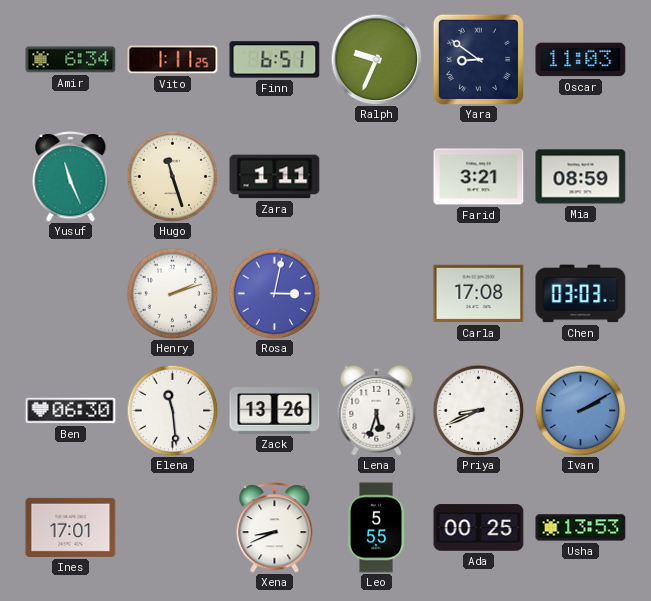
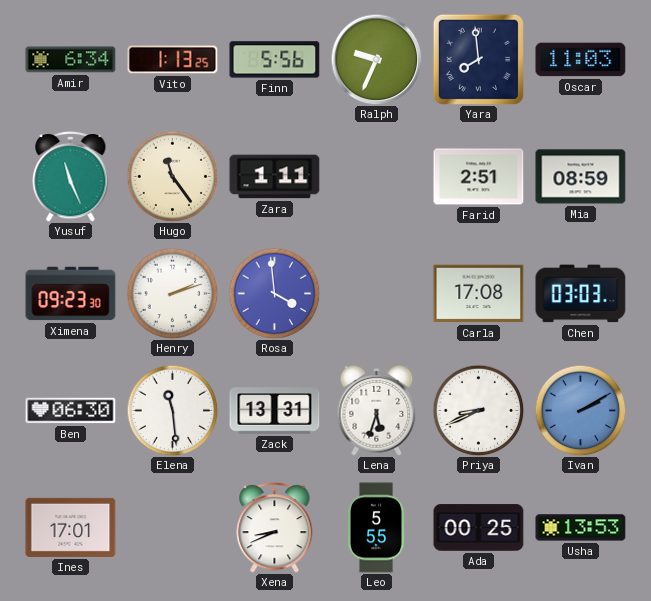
Vito: 1:11 -> 1:13 (173, 60)
Finn: 6:51 -> 5:56 (275, 60)
Yara: 8:51 -> 7:59 (478, 59)
Hugo: 11:27 -> 11:24 (172, 176)
Farid: 3:21 -> 2:51 (479, 177)
Ximena: none -> 09:23 (71, 294)
Rosa: 3:02 -> 3:59 (274, 293)
Zack: 13:26 -> 13:31 (275, 411)
